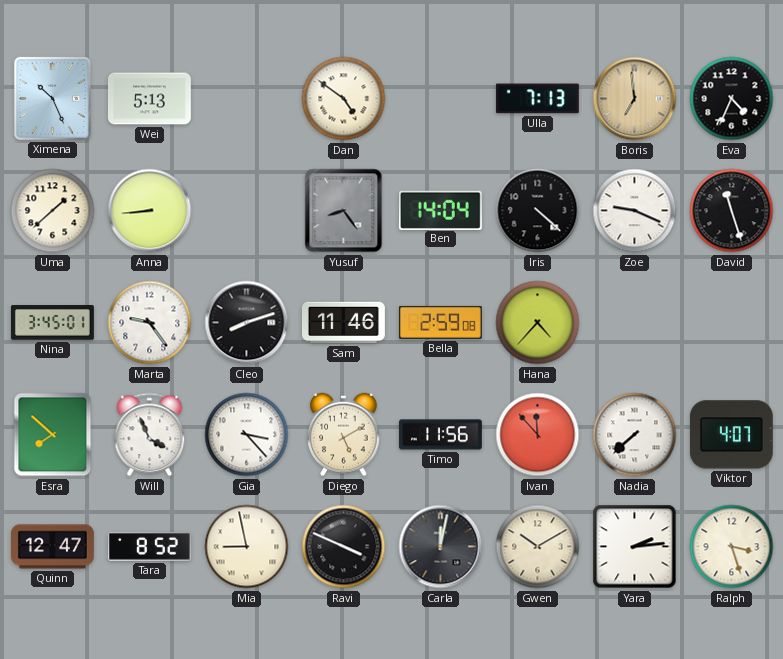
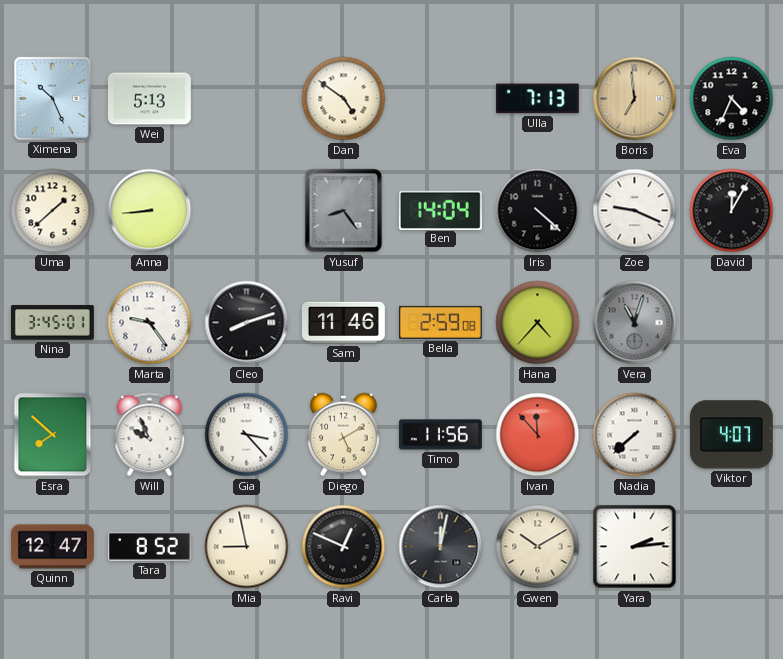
David: 11:27 -> 12:05 (732, 211)
Vera: none -> 11:03 (635, 323)
Will: 3:56 -> 9:56 (150, 435)
Ravi: 3:49 -> 12:49 (344, 547)
Ralph: 3:27 -> none (732, 547)
